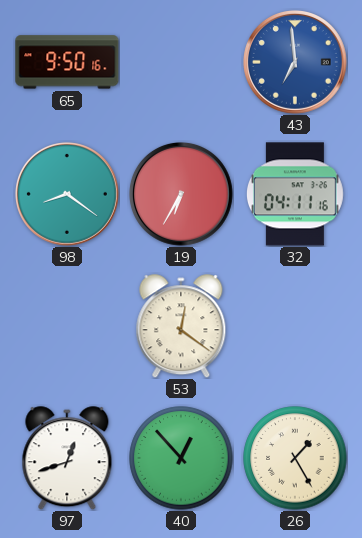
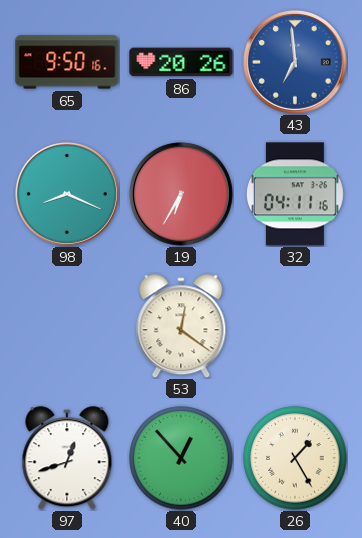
86: none -> 20:26 (181, 62)
98: 8:21 -> 8:19 (67, 194)
